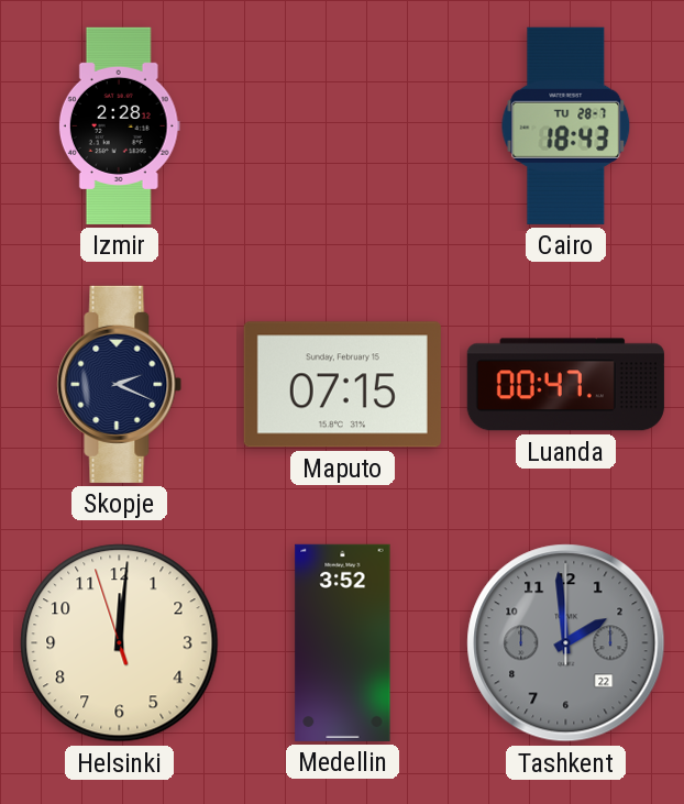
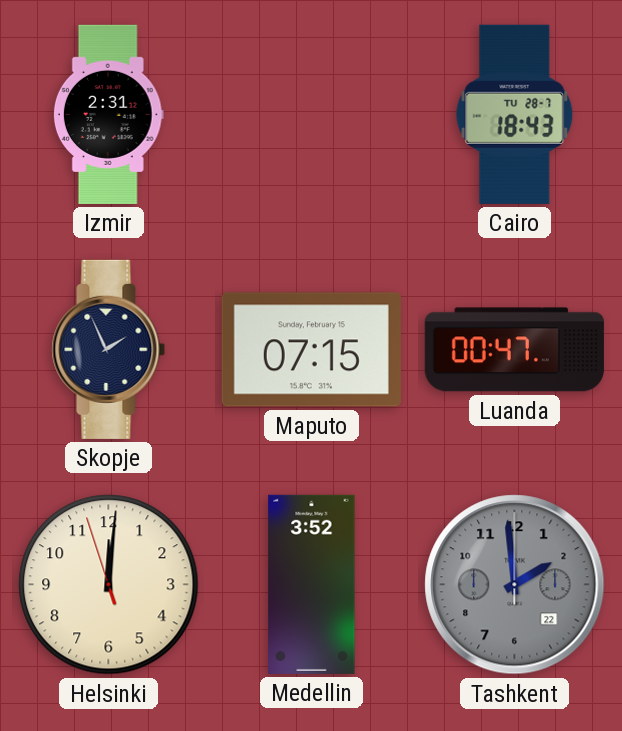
Izmir: 2:28 -> 2:31 (108, 114)
Skopje: 2:19 -> 1:56 (109, 349)
